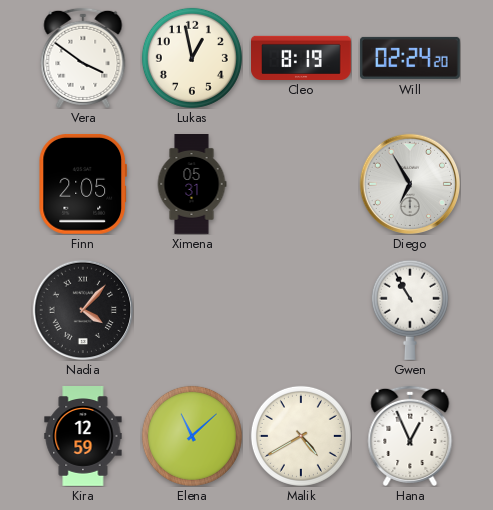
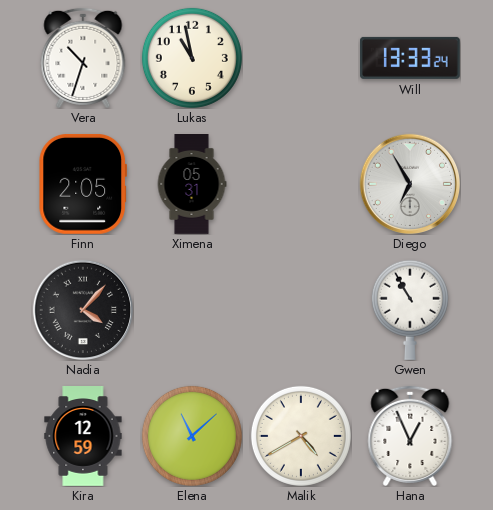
Vera: 3:51 -> 10:33 (83, 58)
Lukas: 12:58 -> 10:58 (192, 58)
Cleo: 8:19 -> none (302, 57)
Will: 02:24 -> 13:33 (410, 58)
